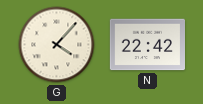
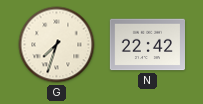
G: 4:07 -> 7:33 (57, 45)
